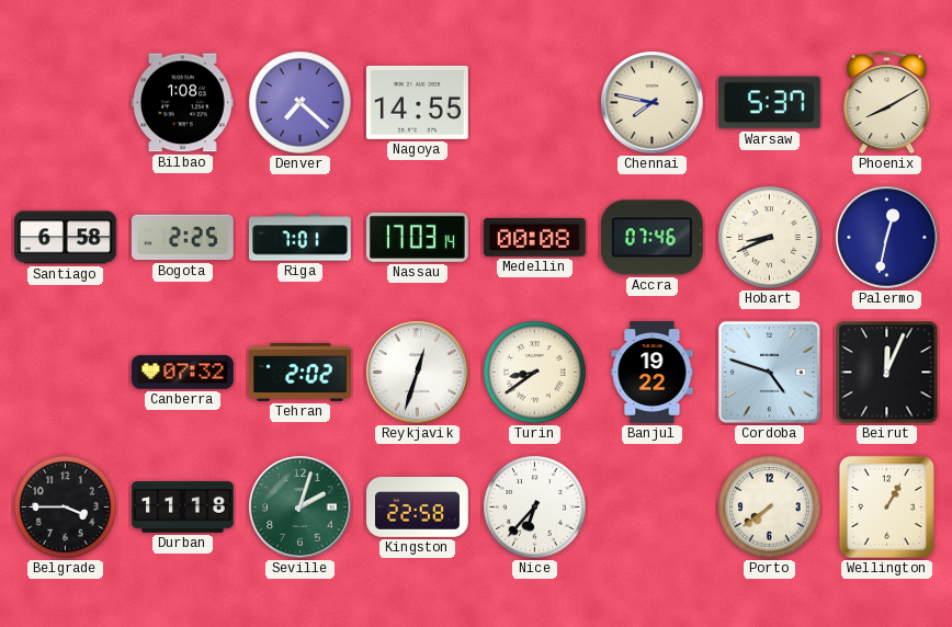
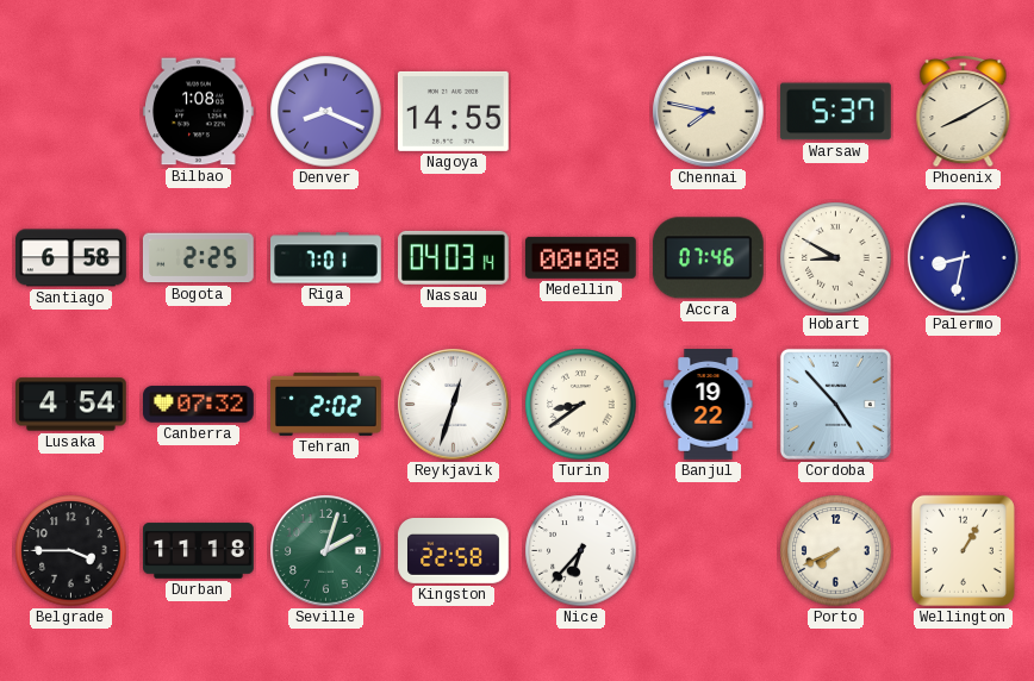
Denver: 7:22 -> 8:19 (326, 112)
Nassau: 17:03 -> 04:03 (454, 257)
Hobart: 8:41 -> 8:50 (836, 258)
Palermo: 12:32 -> 8:32 (964, 258)
Lusaka: none -> 4:54 (71, 405)
Cordoba: 4:48 -> 4:53 (835, 404)
Beirut: 12:04 -> none (887, 373)
Porto: 7:39 -> 7:41 (836, 551)
